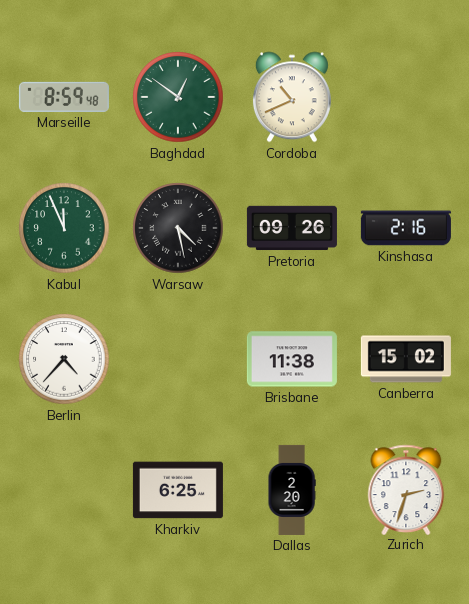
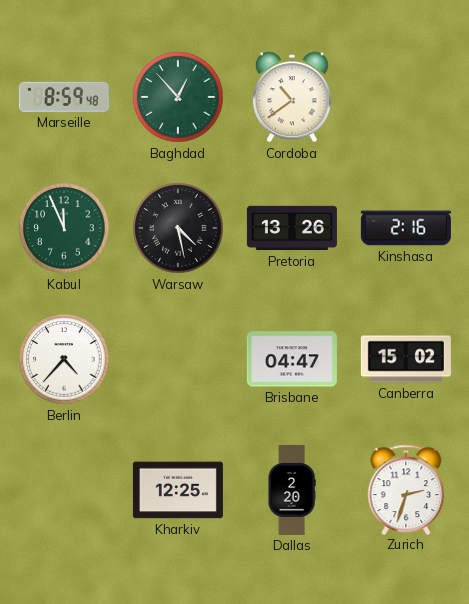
Baghdad: 12:51 -> 12:53 (178, 97)
Cordoba: 10:41 -> 10:39 (292, 97)
Pretoria: 09:26 -> 13:26 (292, 228)
Brisbane: 11:38 -> 04:47 (292, 359)
Kharkiv: 6:25 -> 12:25 (178, 490)
